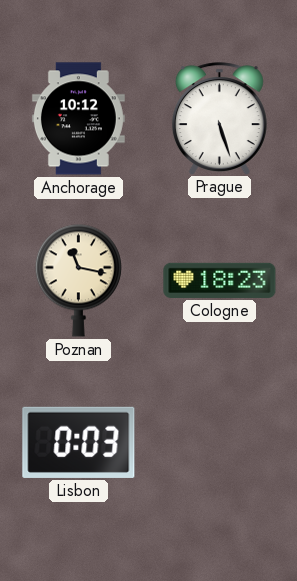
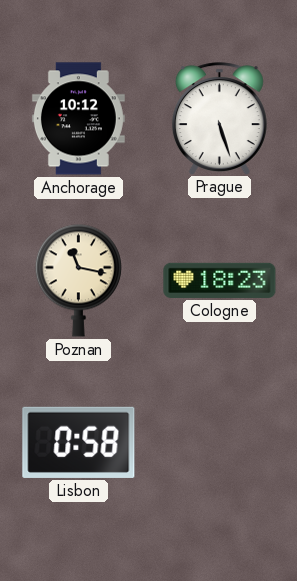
Lisbon: 0:03 -> 0:58 (79, 442)
